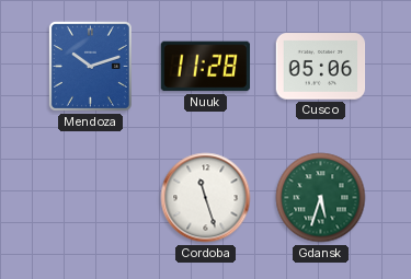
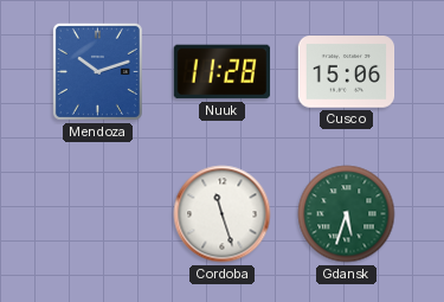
Cusco: 05:06 -> 15:06 (347, 72)
